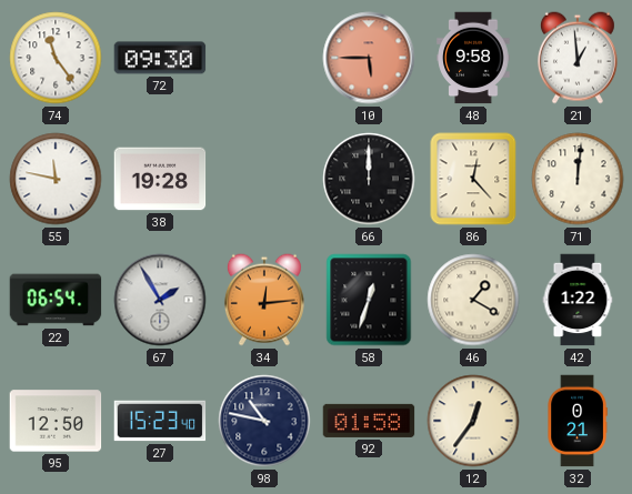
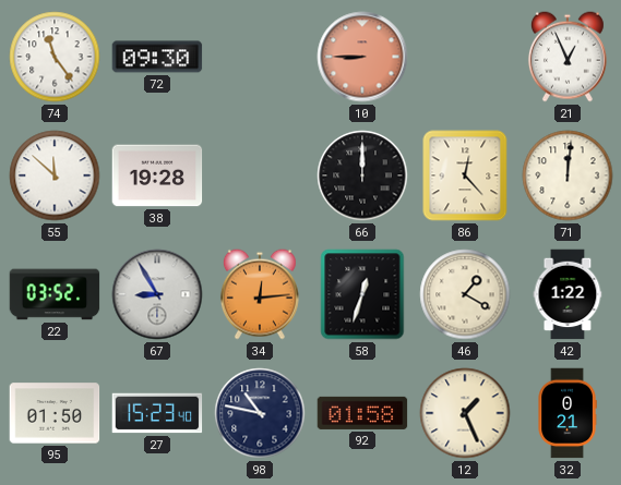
10: 5:45 -> 8:45 (362, 57)
48: 9:58 -> none (473, 58)
21: 12:59 -> 12:56 (568, 57)
55: 11:47 -> 11:52 (55, 175)
22: 06:54 -> 03:52 (55, 294)
67: 1:55 -> 8:55 (157, 294)
95: 12:50 -> 01:50 (55, 413)
12: 12:36 -> 1:26 (465, 413)
